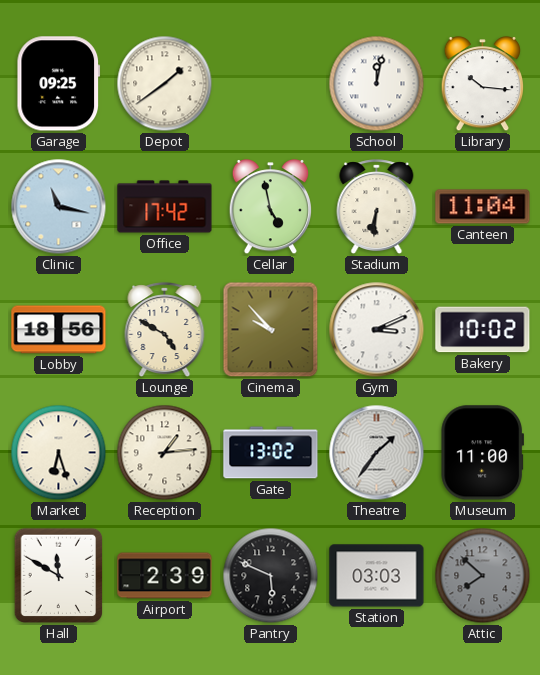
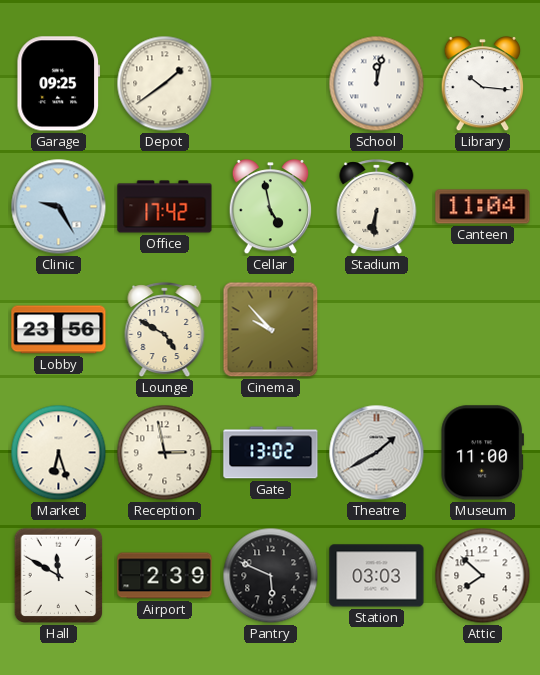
Clinic: 11:17 -> 9:25 (59, 207)
Lobby: 18:56 -> 23:56 (59, 330)
Gym: 3:11 -> none (377, 330)
Bakery: 10:02 -> none (483, 330)
Reception: 1:14 -> 2:58 (165, 453)
Theatre: 1:36 -> 1:40 (377, 453)
Attic dial: grey -> white (483, 576)
